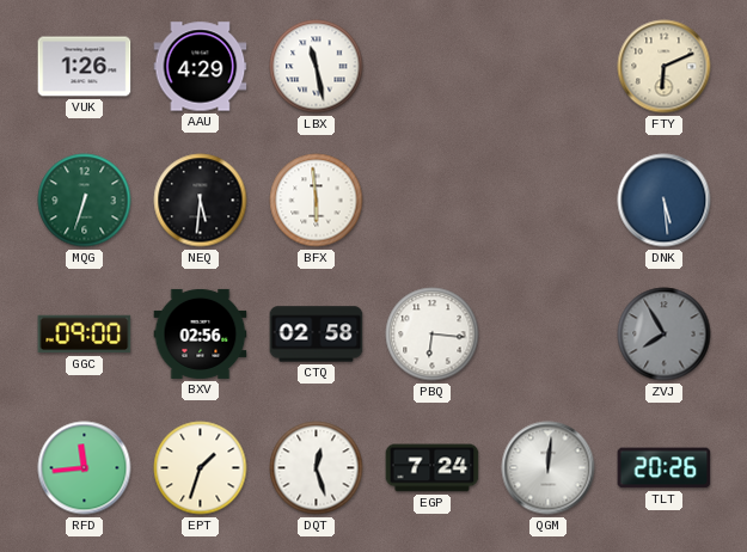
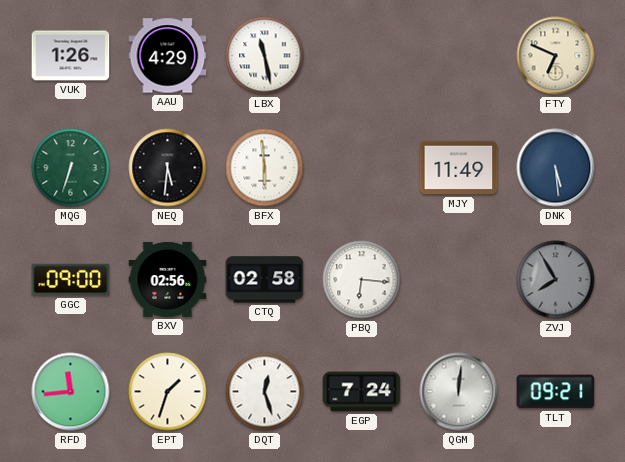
FTY: 6:11 -> 6:49 (556, 56)
MJY: none -> 11:49 (459, 168)
TLT: 20:26 -> 09:21 (556, 392)
